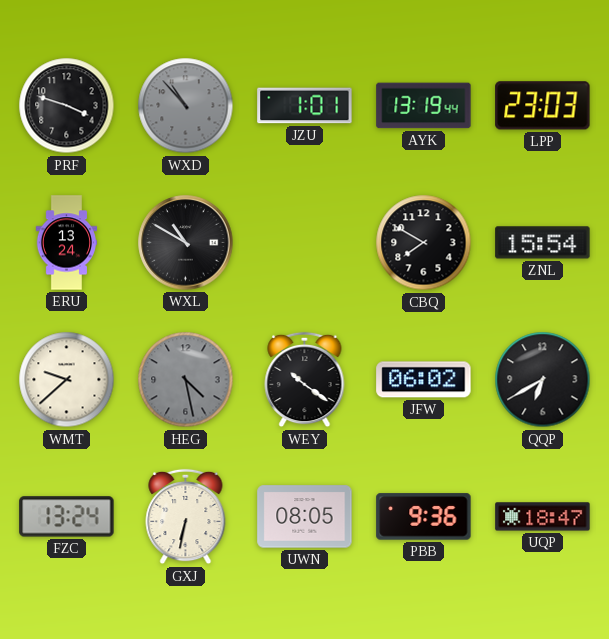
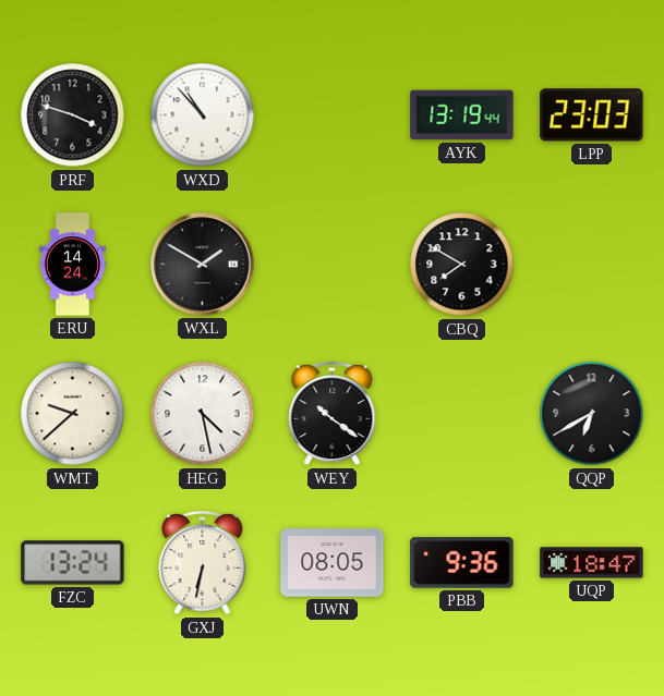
WXD dial: grey -> white (203, 115)
JZU: 1:01 -> none (305, 106)
ERU: 13:24 -> 14:24 (73, 265)
WXL: 10:50 -> 1:50 (203, 265)
ZNL: 15:54 -> none (543, 243)
HEG dial: grey -> white (203, 414)
JFW: 06:02 -> none (424, 380)
